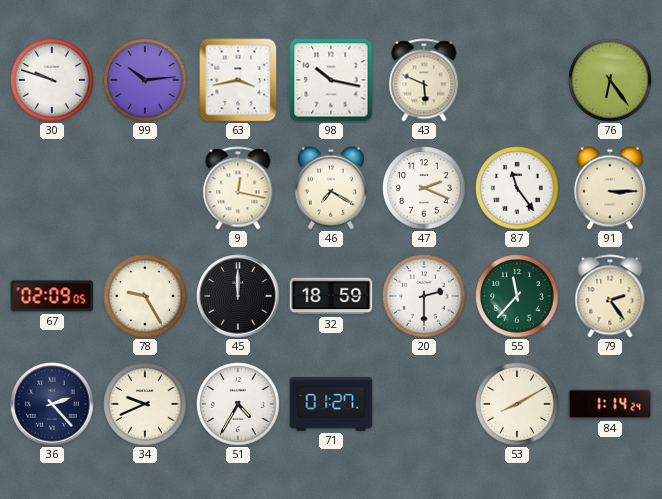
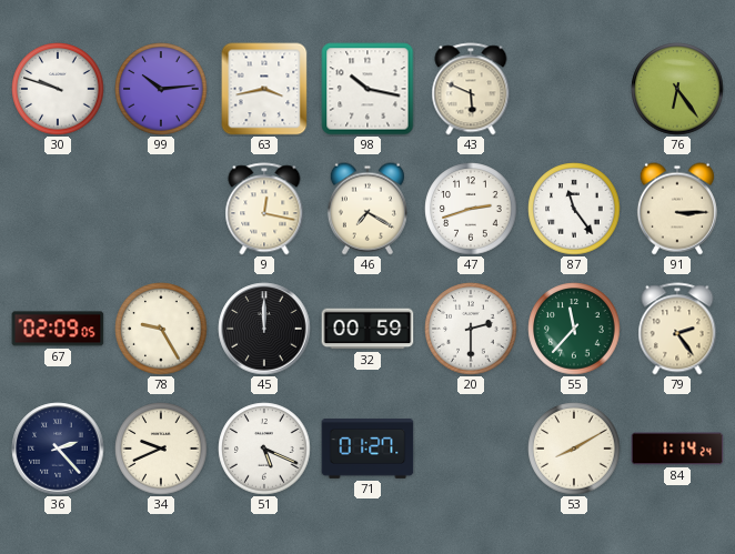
47: 2:19 -> 2:42 (471, 209)
32: 18:59 -> 00:59 (367, 329)
51: 4:35 -> 5:19 (264, 449)
